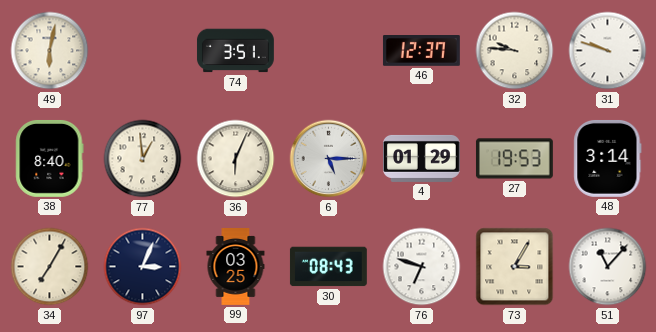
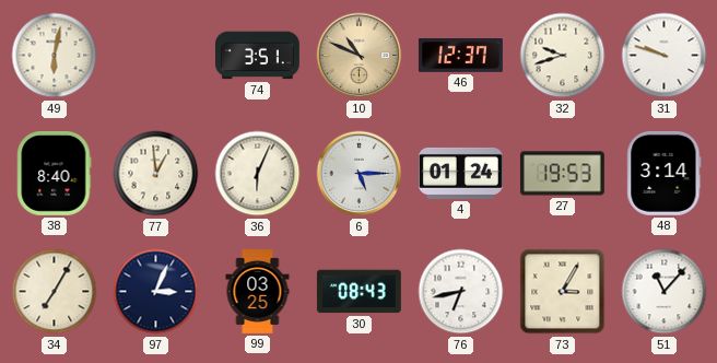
10: none -> 10:49 (360, 56)
32: 9:46 -> 9:42 (563, 56)
4: 01:29 -> 01:24 (460, 173)
76: 6:48 -> 6:43 (461, 292)
